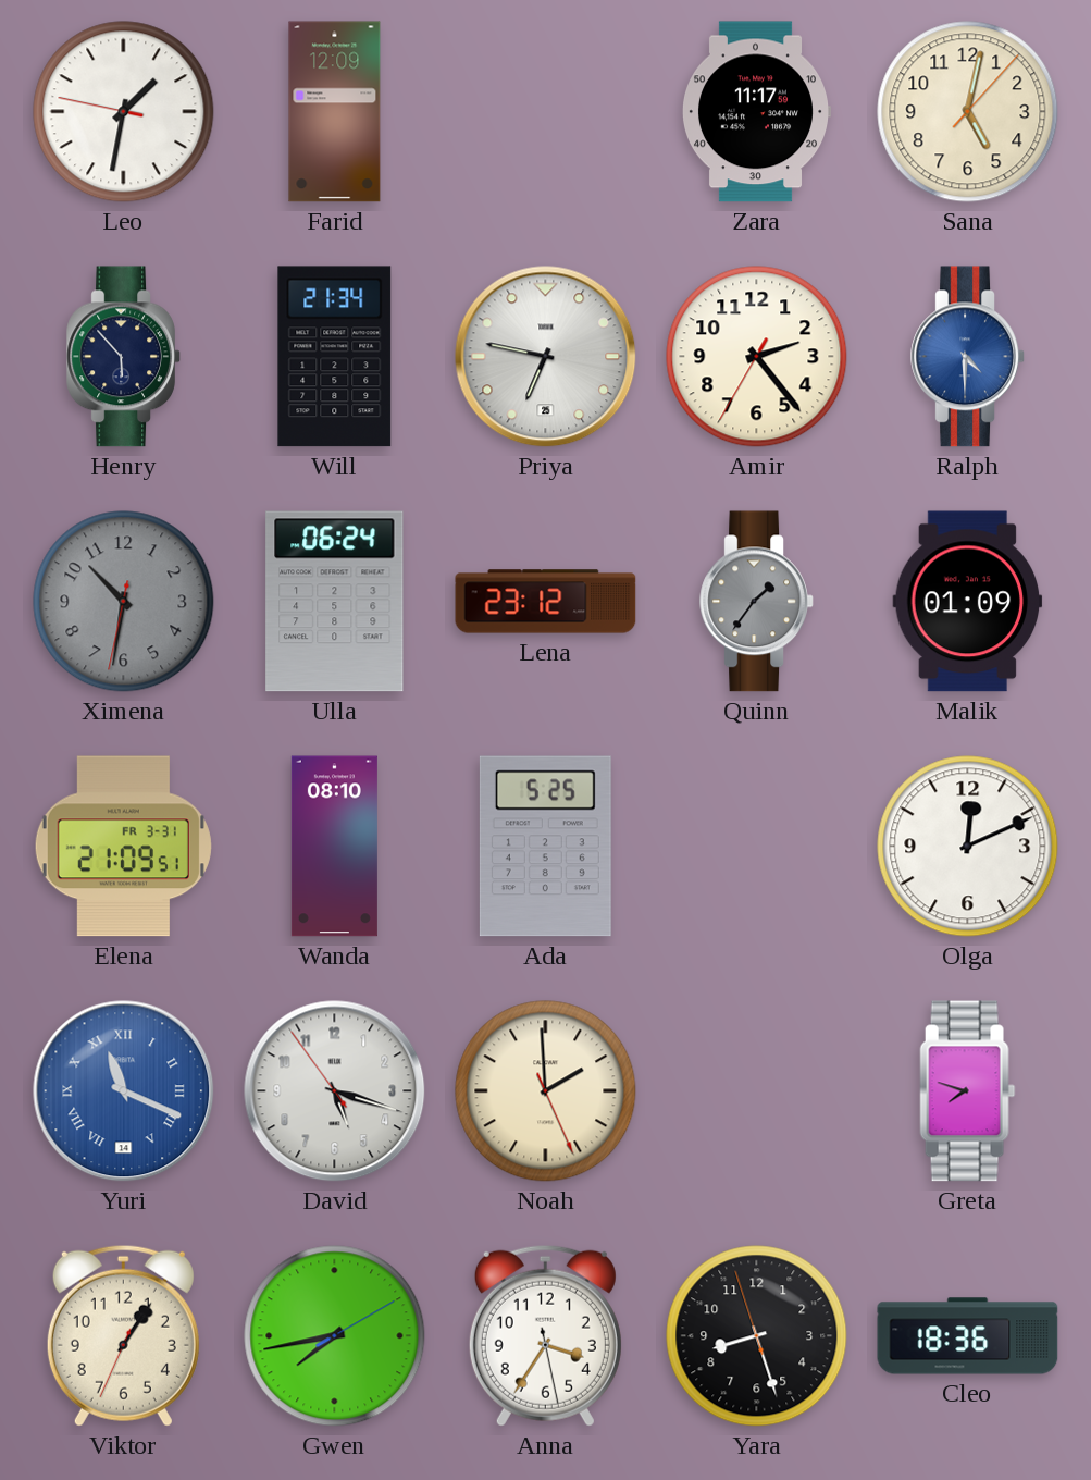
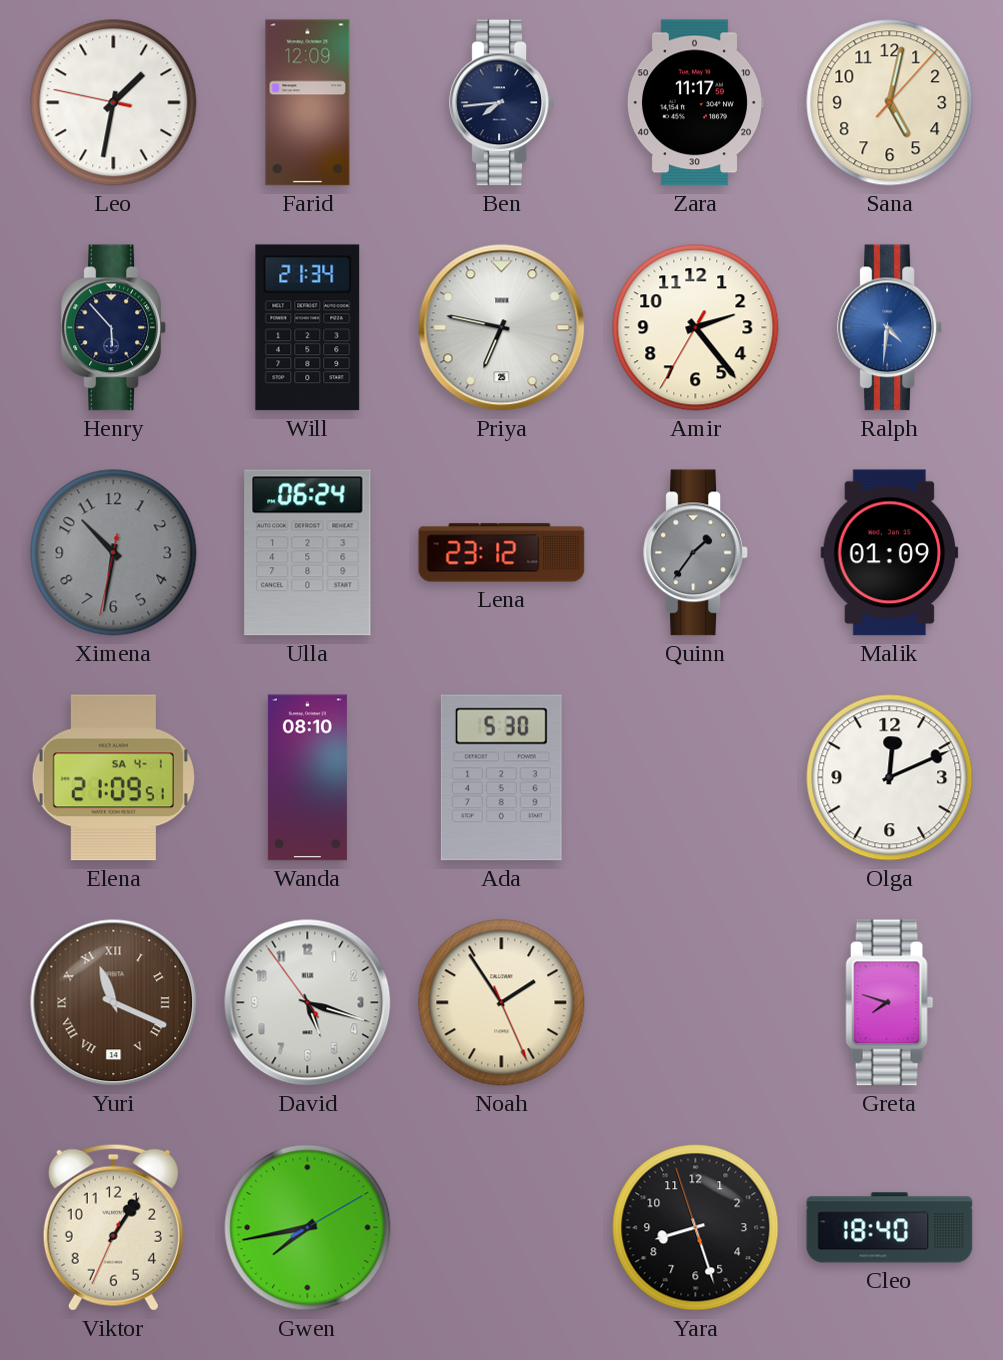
Ben: none -> 7:44 (502, 103)
Ralph: 4:30 -> 4:31 (890, 328)
Elena date: FR 3-31 -> SA 4-1 (113, 778)
Ada: 5:25 -> 5:30 (501, 778)
Yuri dial: blue -> brown (114, 1003)
Noah: 1:59 -> 1:54 (502, 1003)
Anna: 3:35 -> none (545, 1335)
Cleo: 18:36 -> 18:40 (890, 1228)
